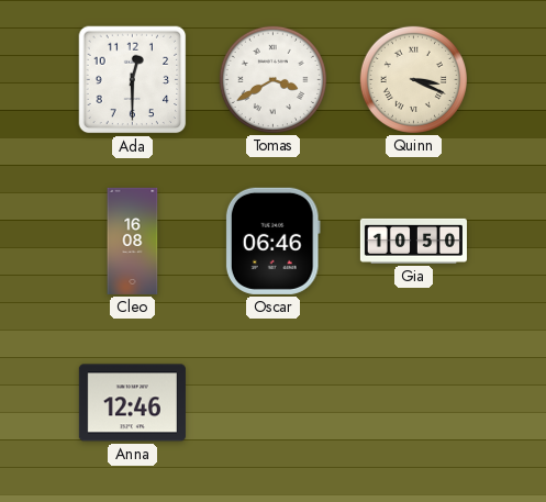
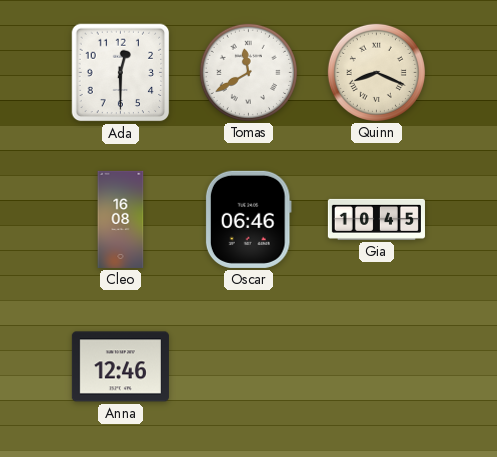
Tomas: 3:40 -> 11:40 (248, 72)
Quinn: 3:19 -> 8:19 (376, 72)
Gia: 10:50 -> 10:45 (376, 219)
